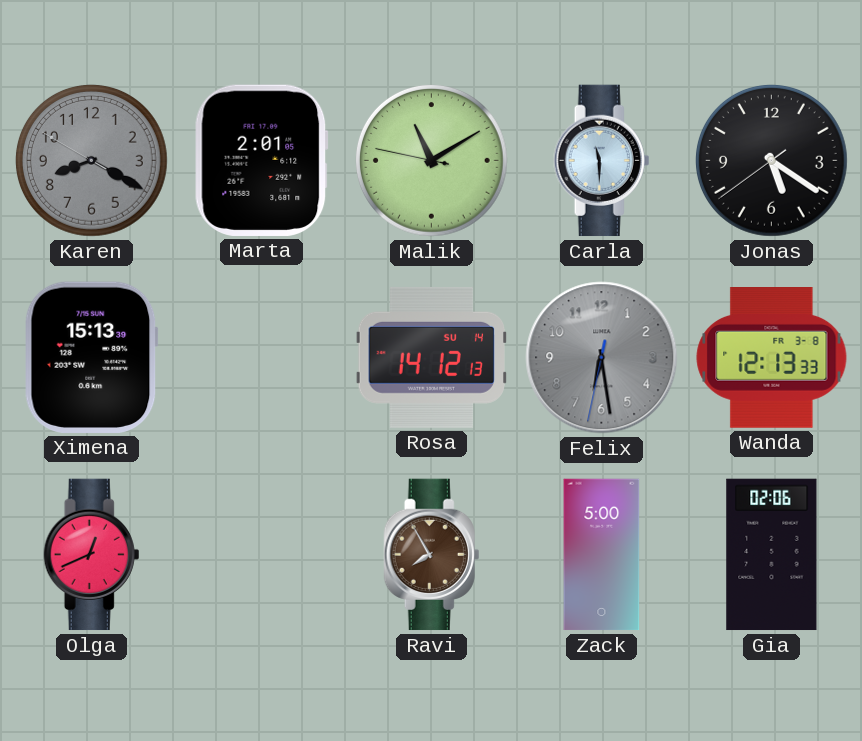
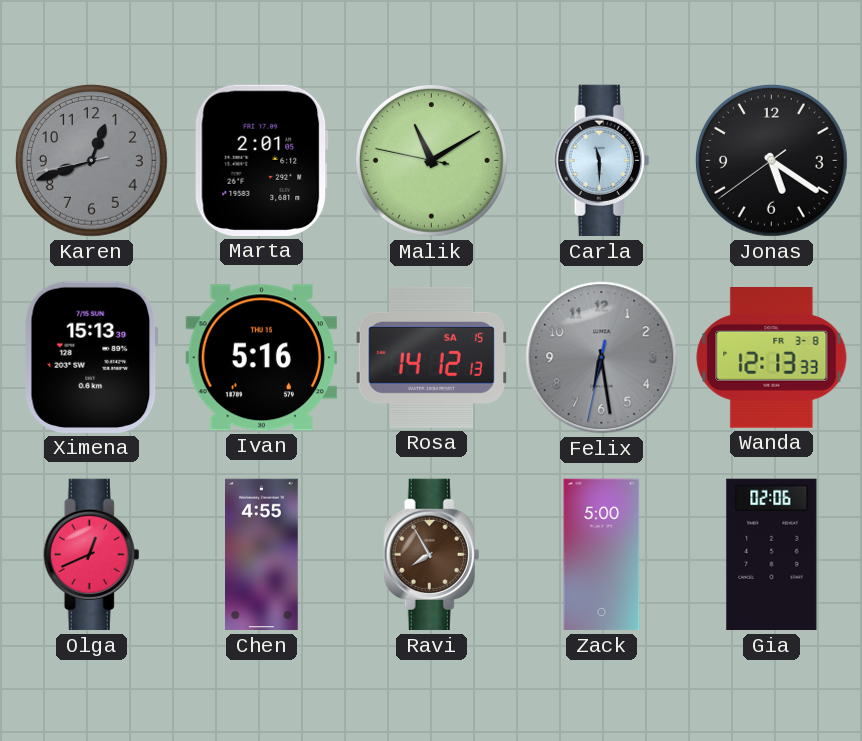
Karen: 8:19 -> 12:41 (91, 160)
Ivan: none -> 5:16 (261, 358)
Rosa date: SU 14 -> SA 15 (431, 357)
Chen: none -> 4:55 (262, 555)
